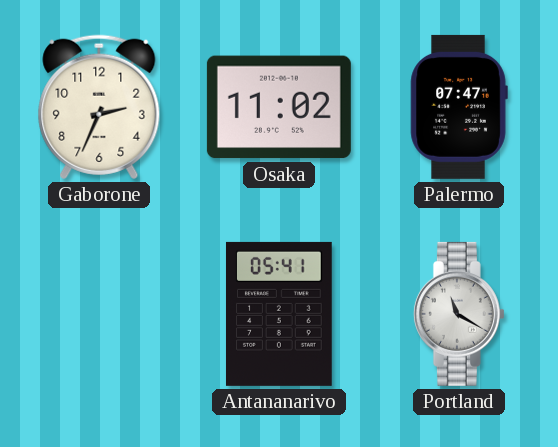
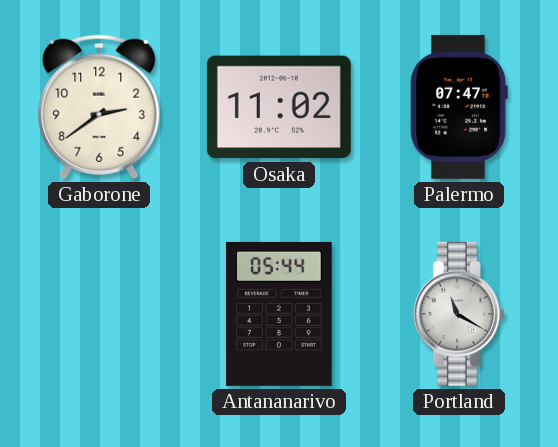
Gaborone: 2:34 -> 2:39 (99, 107)
Antananarivo: 05:41 -> 05:44 (279, 314)
